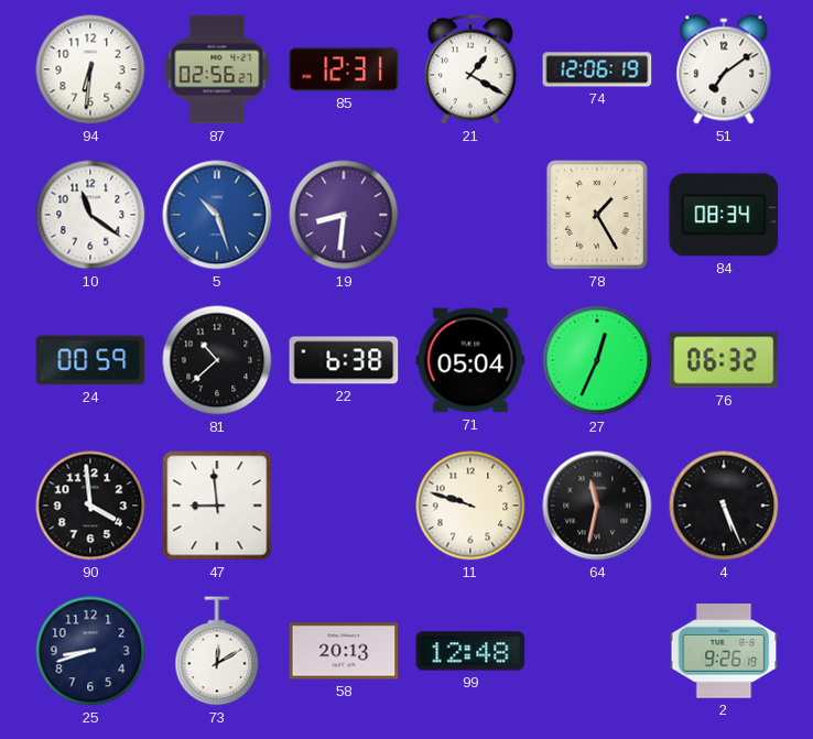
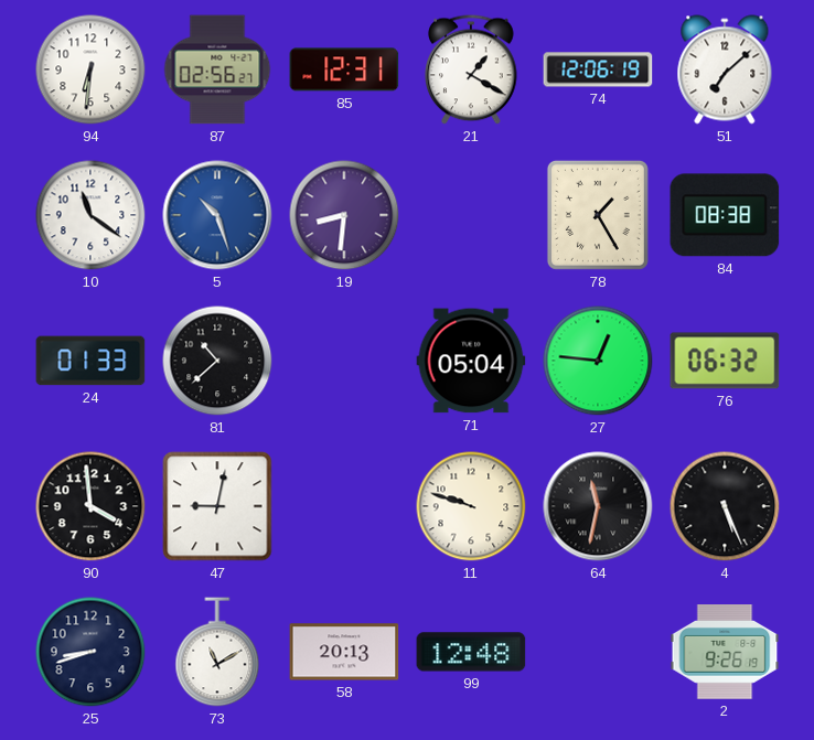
51: 7:09 -> 7:08 (725, 69)
84: 08:34 -> 08:38 (725, 215)
24: 00:59 -> 01:33 (90, 361)
22: 6:38 -> none (344, 360)
27: 12:34 -> 12:46 (598, 361)
47: 8:59 -> 9:02 (217, 506)
73: 12:10 -> 11:10 (217, 652)
